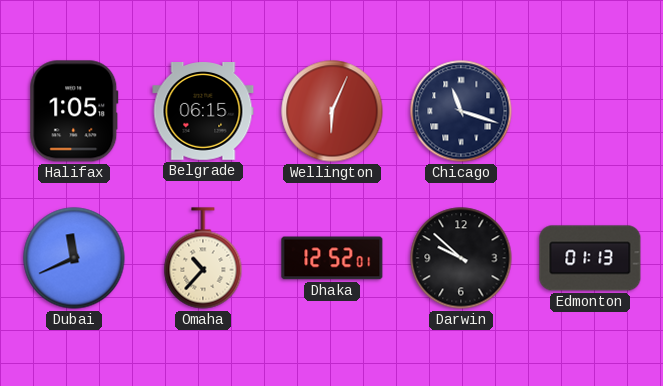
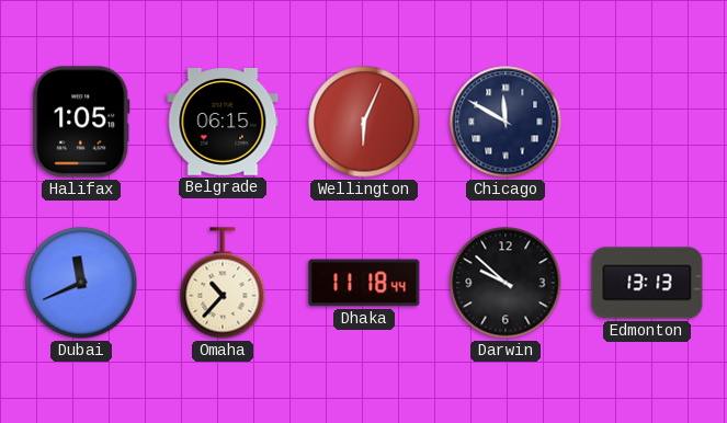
Chicago: 11:18 -> 11:50 (506, 122)
Dhaka: 12:52 -> 11:18 (364, 283)
Edmonton: 01:13 -> 13:13 (647, 283)
